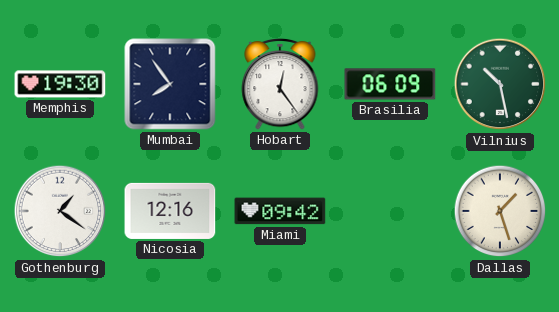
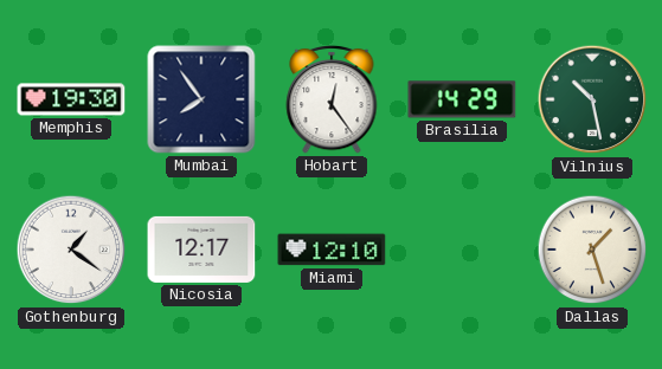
Brasilia: 06:09 -> 14:29 (462, 99)
Nicosia: 12:16 -> 12:17 (201, 250)
Miami: 09:42 -> 12:10 (332, 250)
